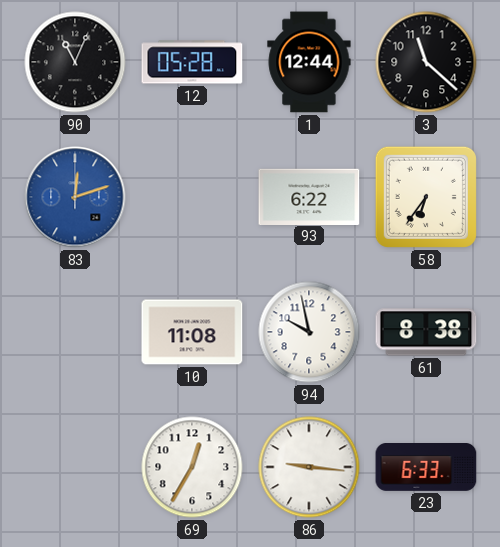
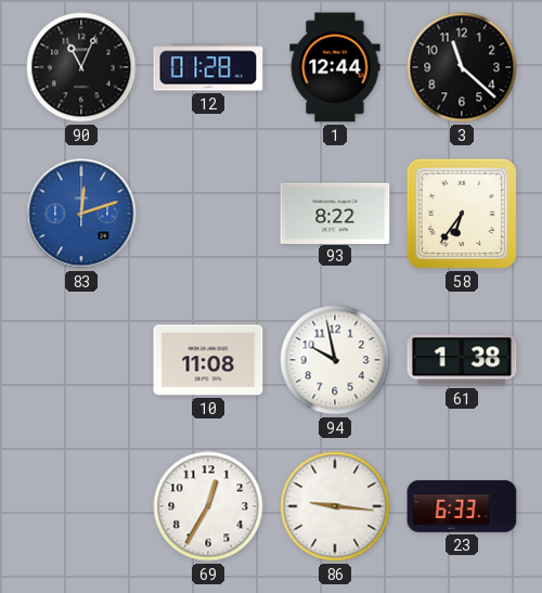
12: 05:28 -> 01:28 (208, 67)
93: 6:22 -> 8:22 (335, 212)
61: 8:38 -> 1:38 (462, 360)
